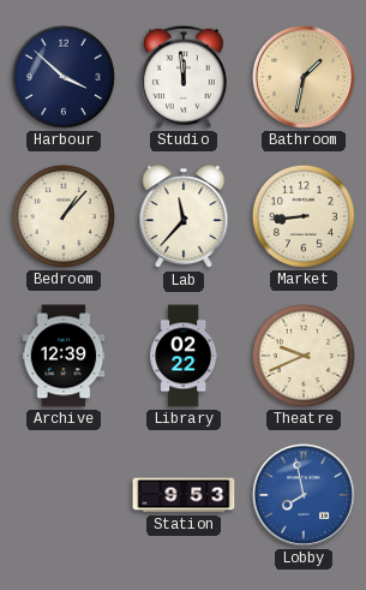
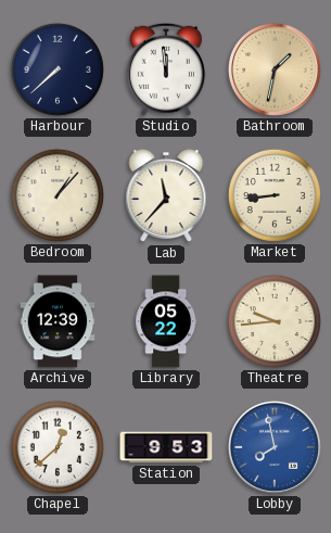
Harbour: 3:52 -> 7:38 (58, 69)
Library: 02:22 -> 05:22 (166, 321)
Theatre: 9:41 -> 9:44 (275, 321)
Chapel: none -> 12:38 (58, 447)
